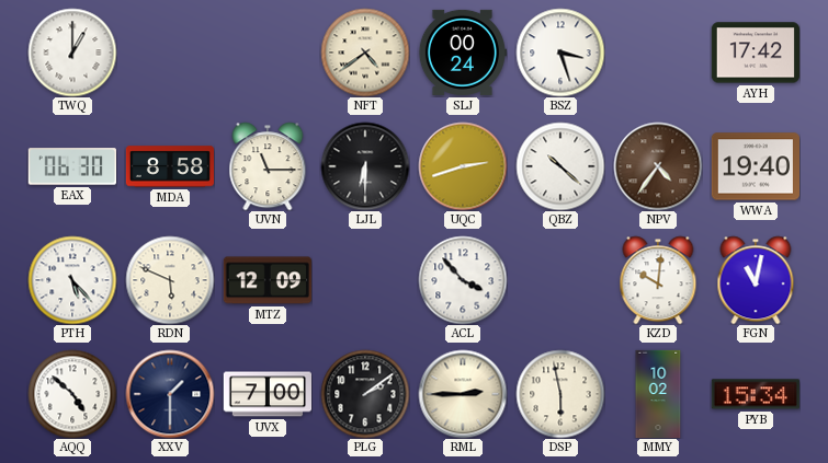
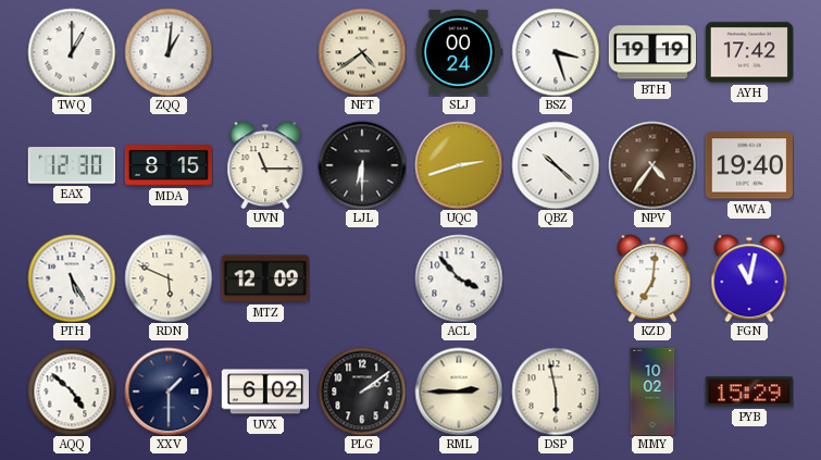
ZQQ: none -> 1:01 (169, 52)
BTH: none -> 19:19 (651, 52)
EAX: 06:30 -> 12:30 (72, 165)
MDA: 8:58 -> 8:15 (169, 165)
PTH: 5:23 -> 5:25 (72, 278)
KZD: 10:01 -> 7:01 (652, 278)
UVX: 7:00 -> 6:02 (264, 391)
PYB: 15:34 -> 15:29 (749, 391)
